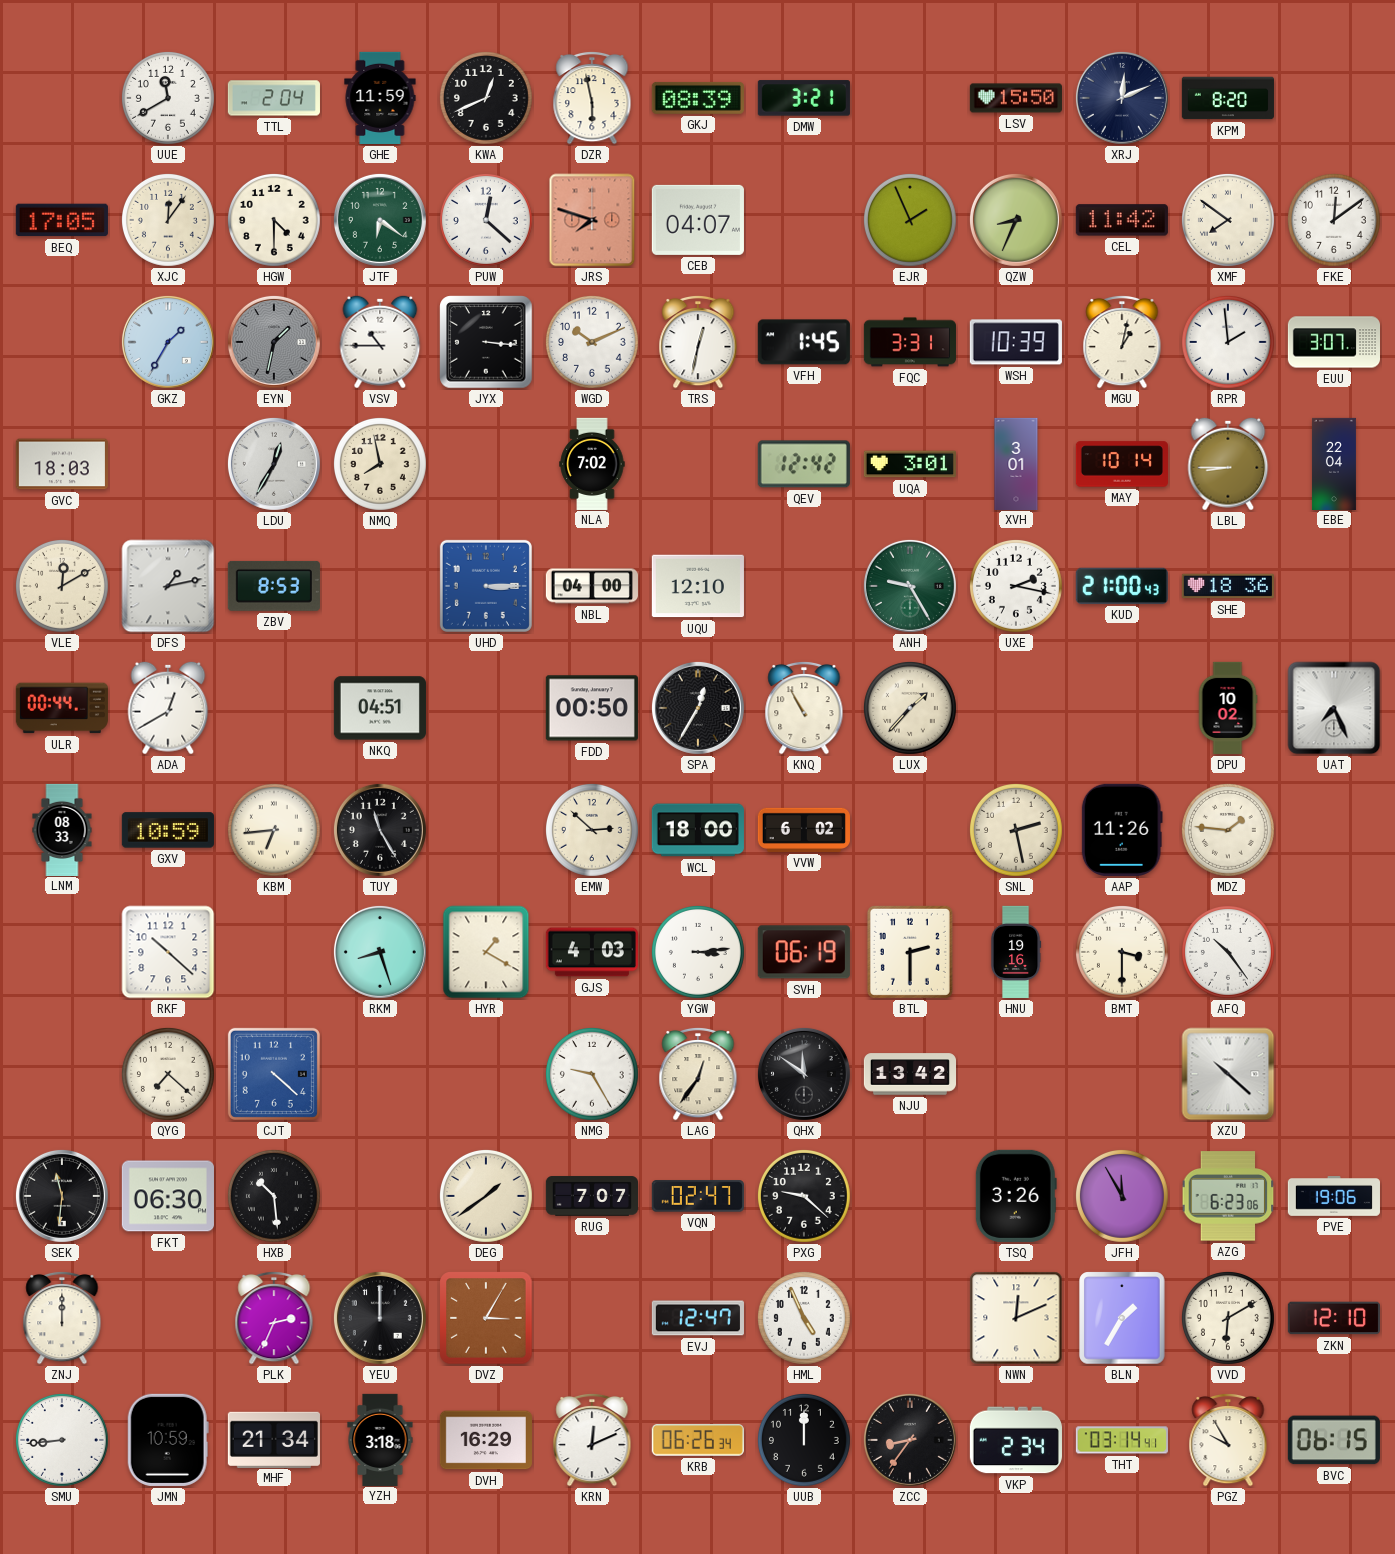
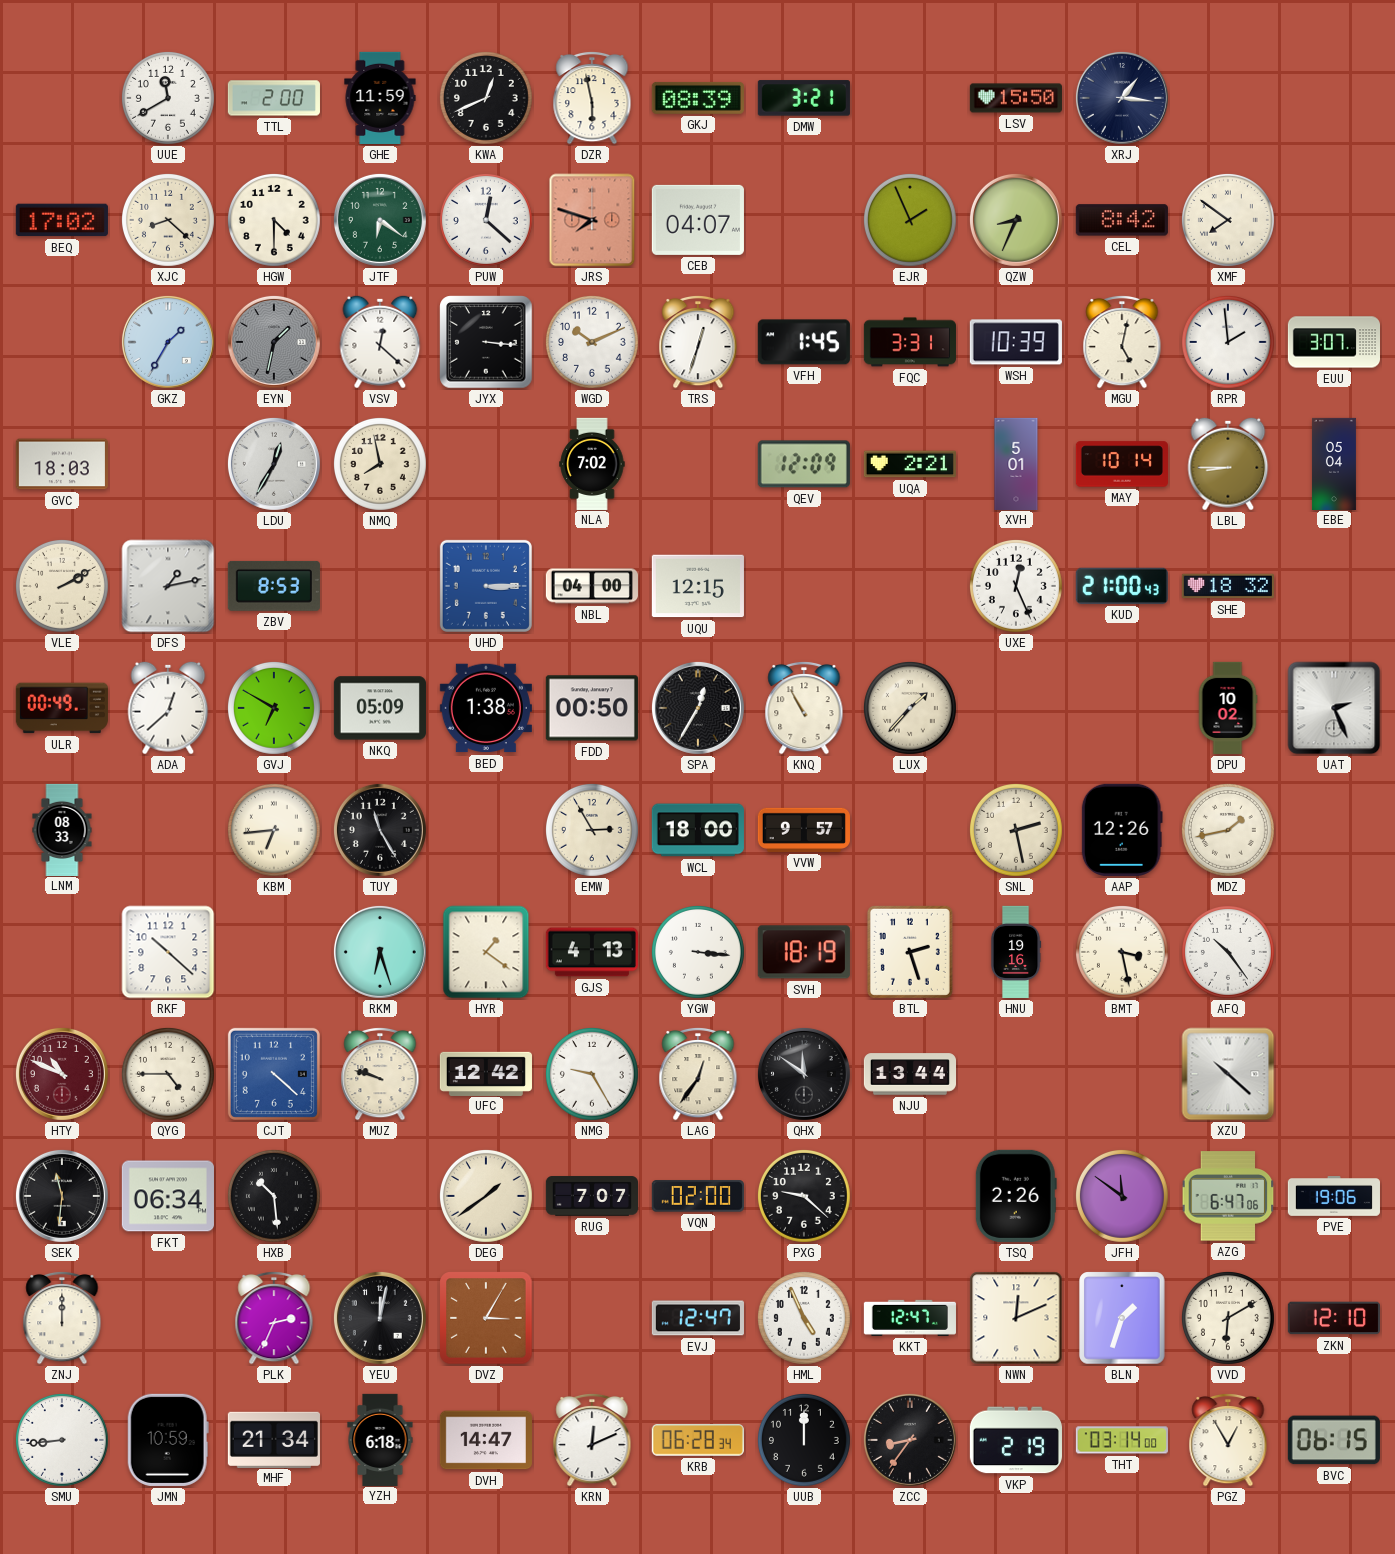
TTL: 2:04 -> 2:00 (274, 98)
XRJ: 12:11 -> 1:16 (1122, 98)
KPM: 8:20 -> none (1228, 98)
BEQ: 17:05 -> 17:02 (62, 220)
XJC: 12:06 -> 8:22 (168, 220)
CEL: 11:42 -> 8:42 (1122, 220)
FKE: 12:09 -> none (1334, 220)
VSV: 10:45 -> 12:22 (380, 342)
TRS: 12:32 -> 12:33 (698, 342)
MGU: 1:02 -> 5:02 (1122, 342)
QEV: 12:42 -> 12:09 (804, 464)
UQA: 3:01 -> 2:21 (910, 464)
XVH: 3:01 -> 5:01 (1016, 463)
EBE: 22:04 -> 05:04 (1334, 463)
VLE: 12:10 -> 2:10 (62, 586)
UQU: 12:10 -> 12:15 (698, 586)
ANH: 9:25 -> none (910, 586)
UXE: 2:17 -> 12:26 (1016, 586)
SHE: 18:36 -> 18:32 (1228, 586)
ULR: 00:44 -> 00:49 (62, 708)
ADA: 12:40 -> 12:38 (168, 708)
GVJ: none -> 6:50 (274, 708)
NKQ: 04:51 -> 05:09 (380, 708)
BED: none -> 1:38 (486, 708)
UAT: 7:26 -> 2:26 (1334, 708)
GXV: 10:59 -> none (168, 830)
EMW: 2:52 -> 2:55 (592, 830)
VVW: 6:02 -> 9:57 (804, 830)
AAP: 11:26 -> 12:26 (1122, 830)
MDZ: 1:46 -> 1:43 (1228, 830)
RKM: 8:27 -> 6:27 (380, 952)
HYR: 1:20 -> 1:21 (486, 952)
GJS: 4:03 -> 4:13 (592, 952)
YGW: 3:14 -> 3:16 (698, 952)
SVH: 06:19 -> 18:19 (804, 952)
BTL: 2:30 -> 2:27 (910, 952)
BMT: 3:30 -> 3:28 (1122, 952)
HTY: none -> 10:49 (62, 1074)
QYG: 7:22 -> 4:45 (168, 1074)
MUZ: none -> 9:48 (380, 1074)
UFC: none -> 12:42 (486, 1073)
NJU: 13:42 -> 13:44 (909, 1074)
FKT: 06:30 -> 06:34 (168, 1196)
VQN: 02:47 -> 02:00 (698, 1196)
TSQ: 3:26 -> 2:26 (1016, 1196)
JFH: 11:55 -> 11:51 (1122, 1196)
AZG: 6:23 -> 6:47 (1228, 1196)
YEU: 12:00 -> 12:02 (380, 1318)
KKT: none -> 12:47 (910, 1318)
BLN: 1:35 -> 1:33 (1122, 1318)
YZH: 3:18 -> 6:18 (380, 1439)
DVH: 16:29 -> 14:47 (486, 1440)
KRB: 06:26 -> 06:28 (698, 1440)
VKP: 2:34 -> 2:19 (1016, 1440)
THT: 03:14:41 -> 03:14:00 (1122, 1440)
PGZ: 9:55 -> 12:55 (1228, 1440)
